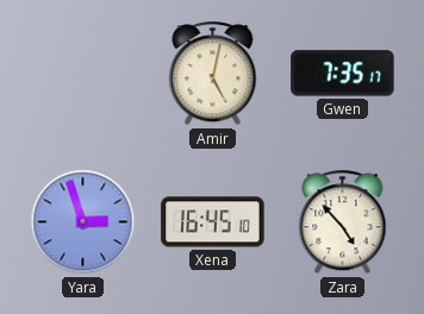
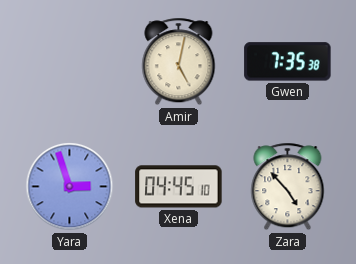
Gwen: 7:35:17 -> 7:35:38 (288, 62)
Xena: 16:45 -> 04:45 (179, 187)
